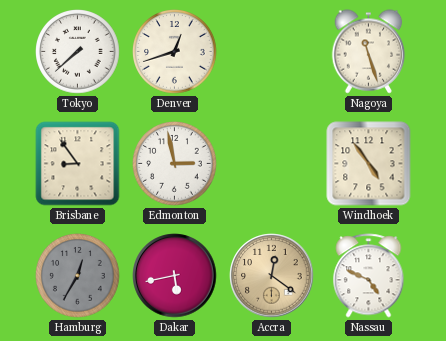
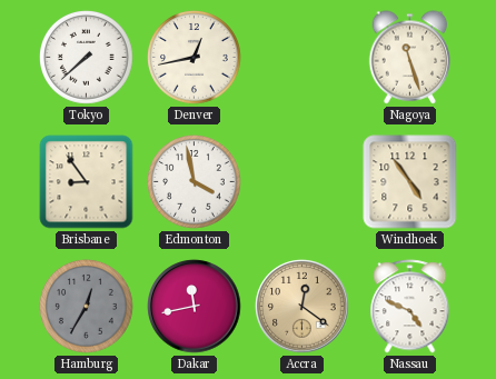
Denver: 12:42 -> 12:43 (195, 58)
Edmonton: 2:58 -> 3:58 (195, 182)
Dakar: 5:43 -> 11:43 (195, 307)
